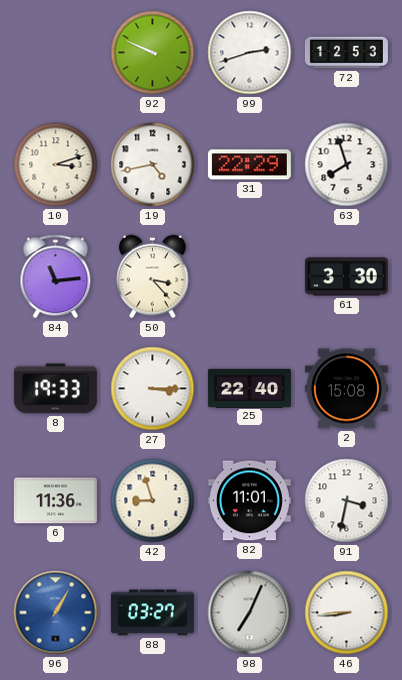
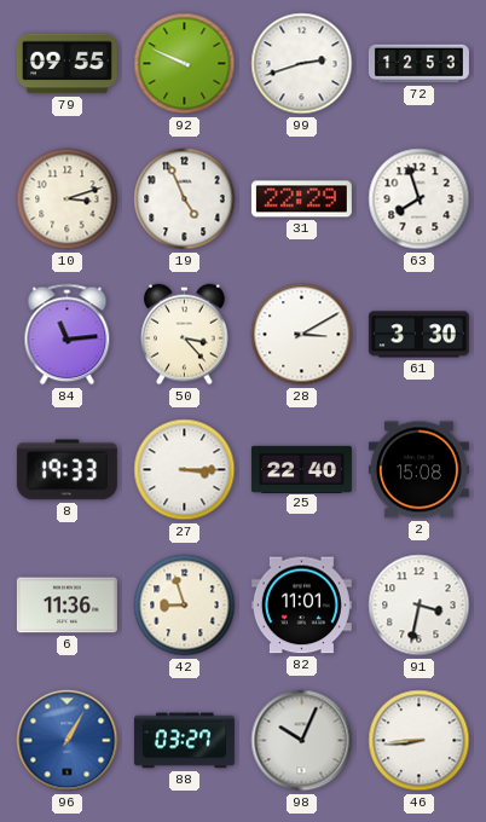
79: none -> 09:55 (66, 64)
19: 4:43 -> 4:56 (185, 199)
28: none -> 3:10 (302, 335)
98: 7:04 -> 10:04 (302, 741)
